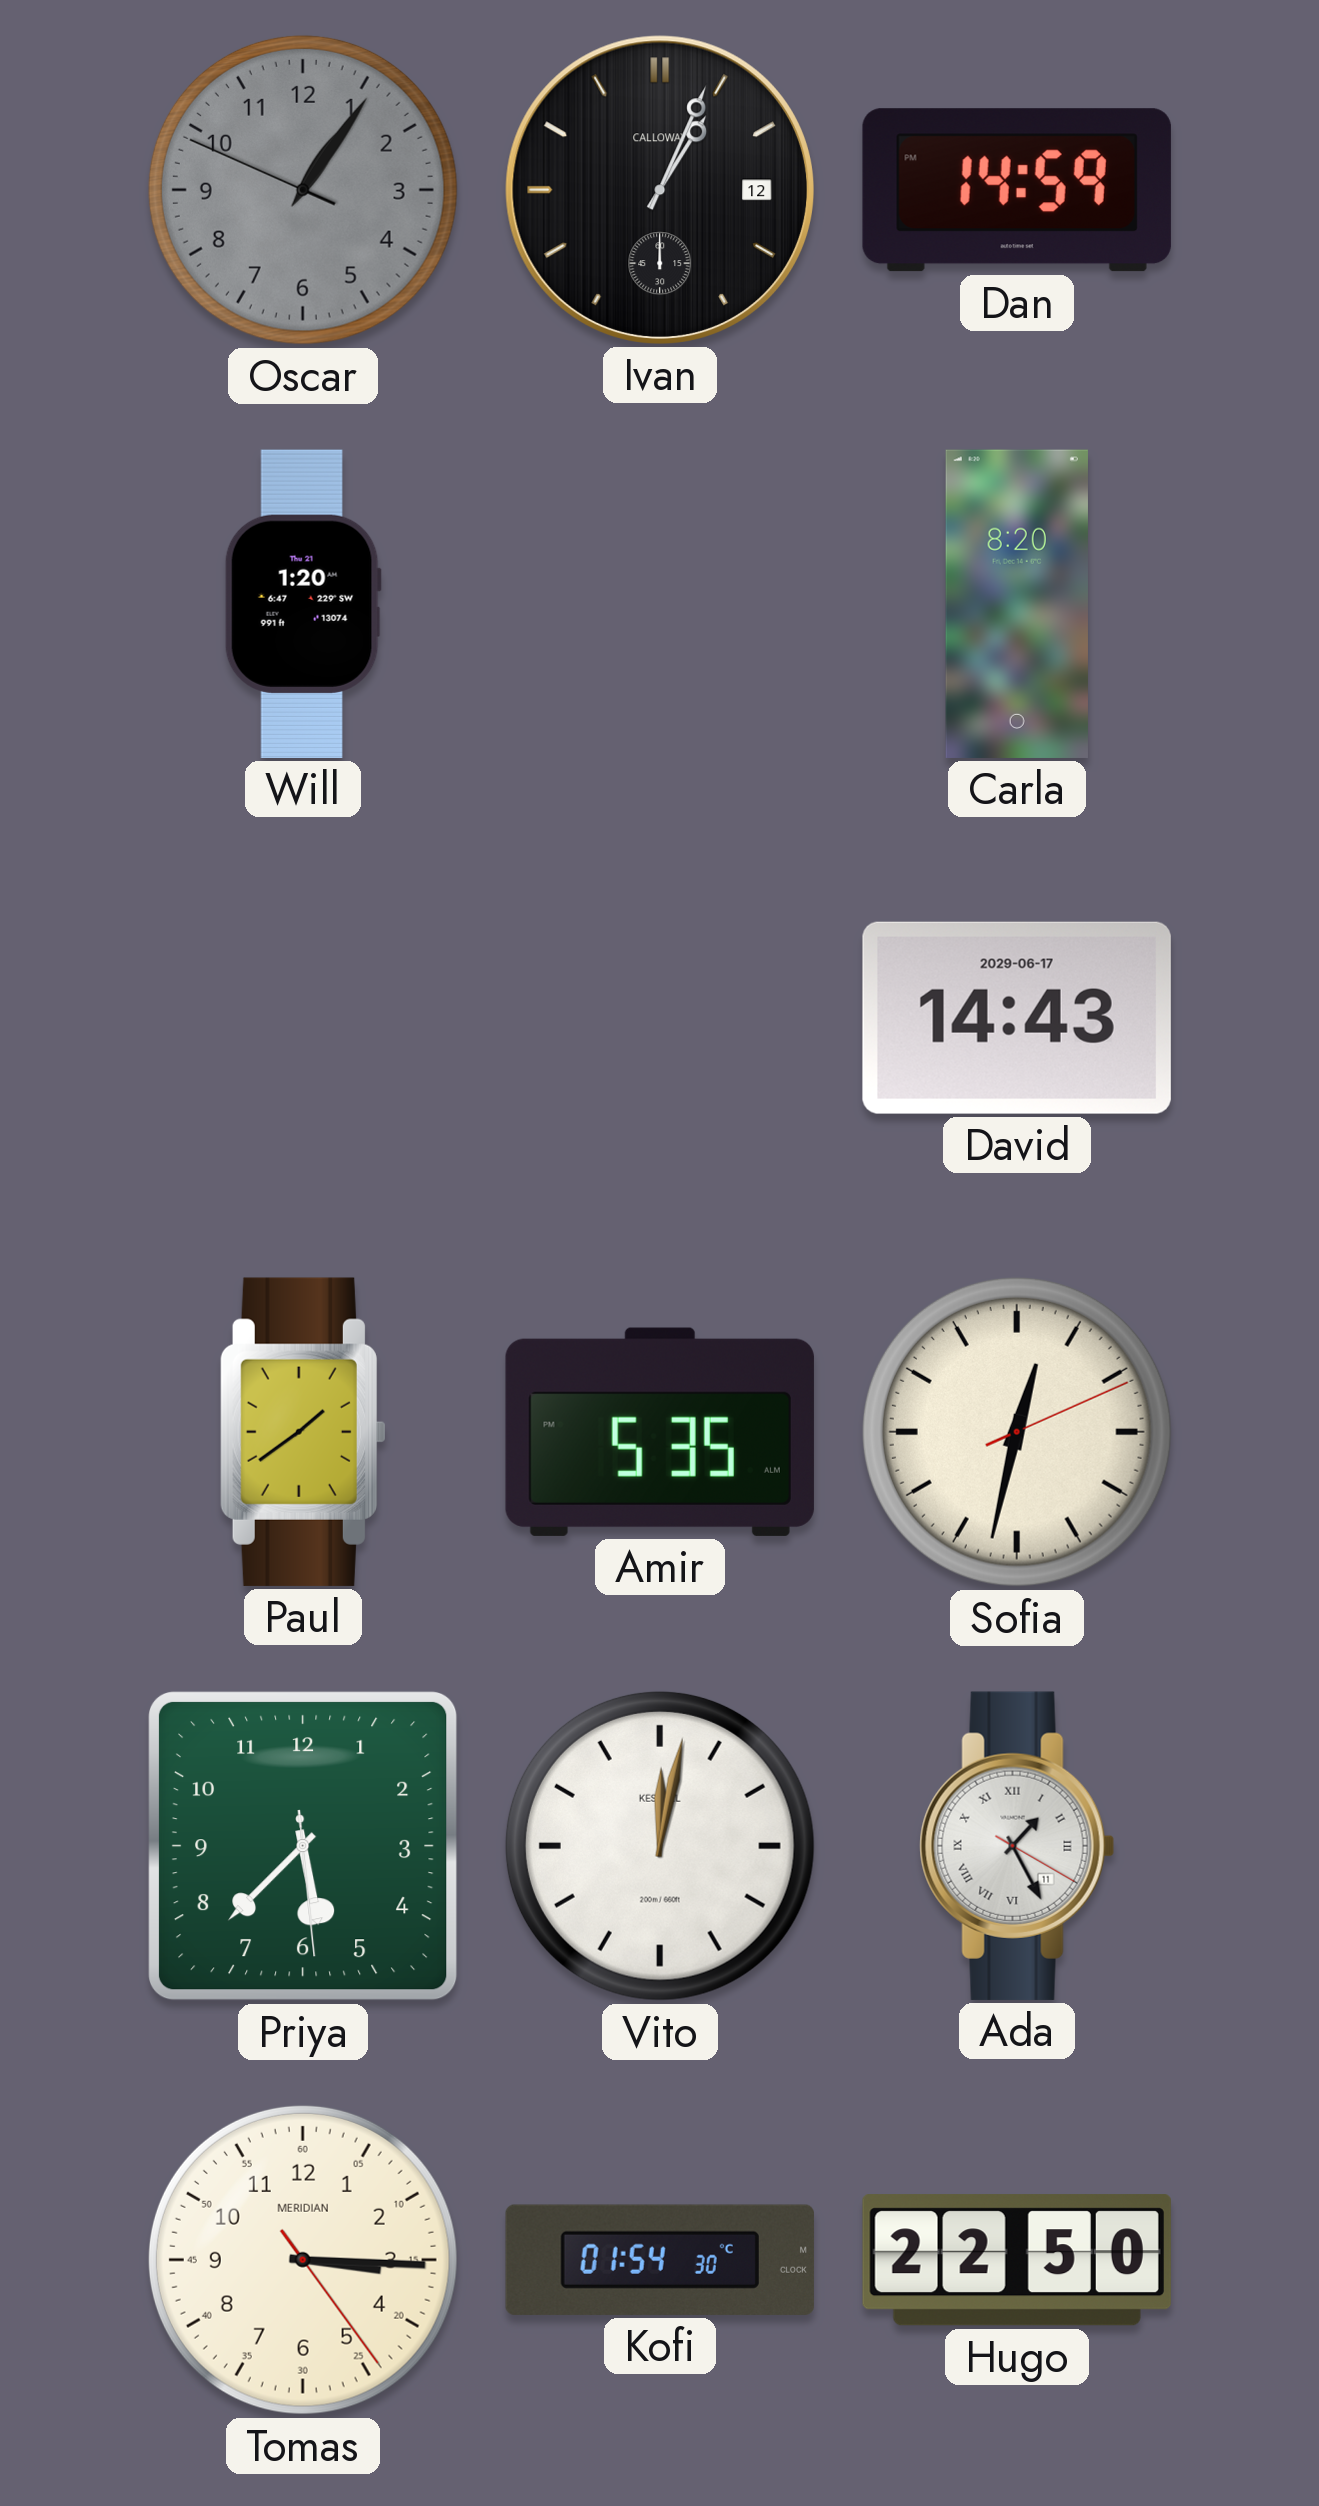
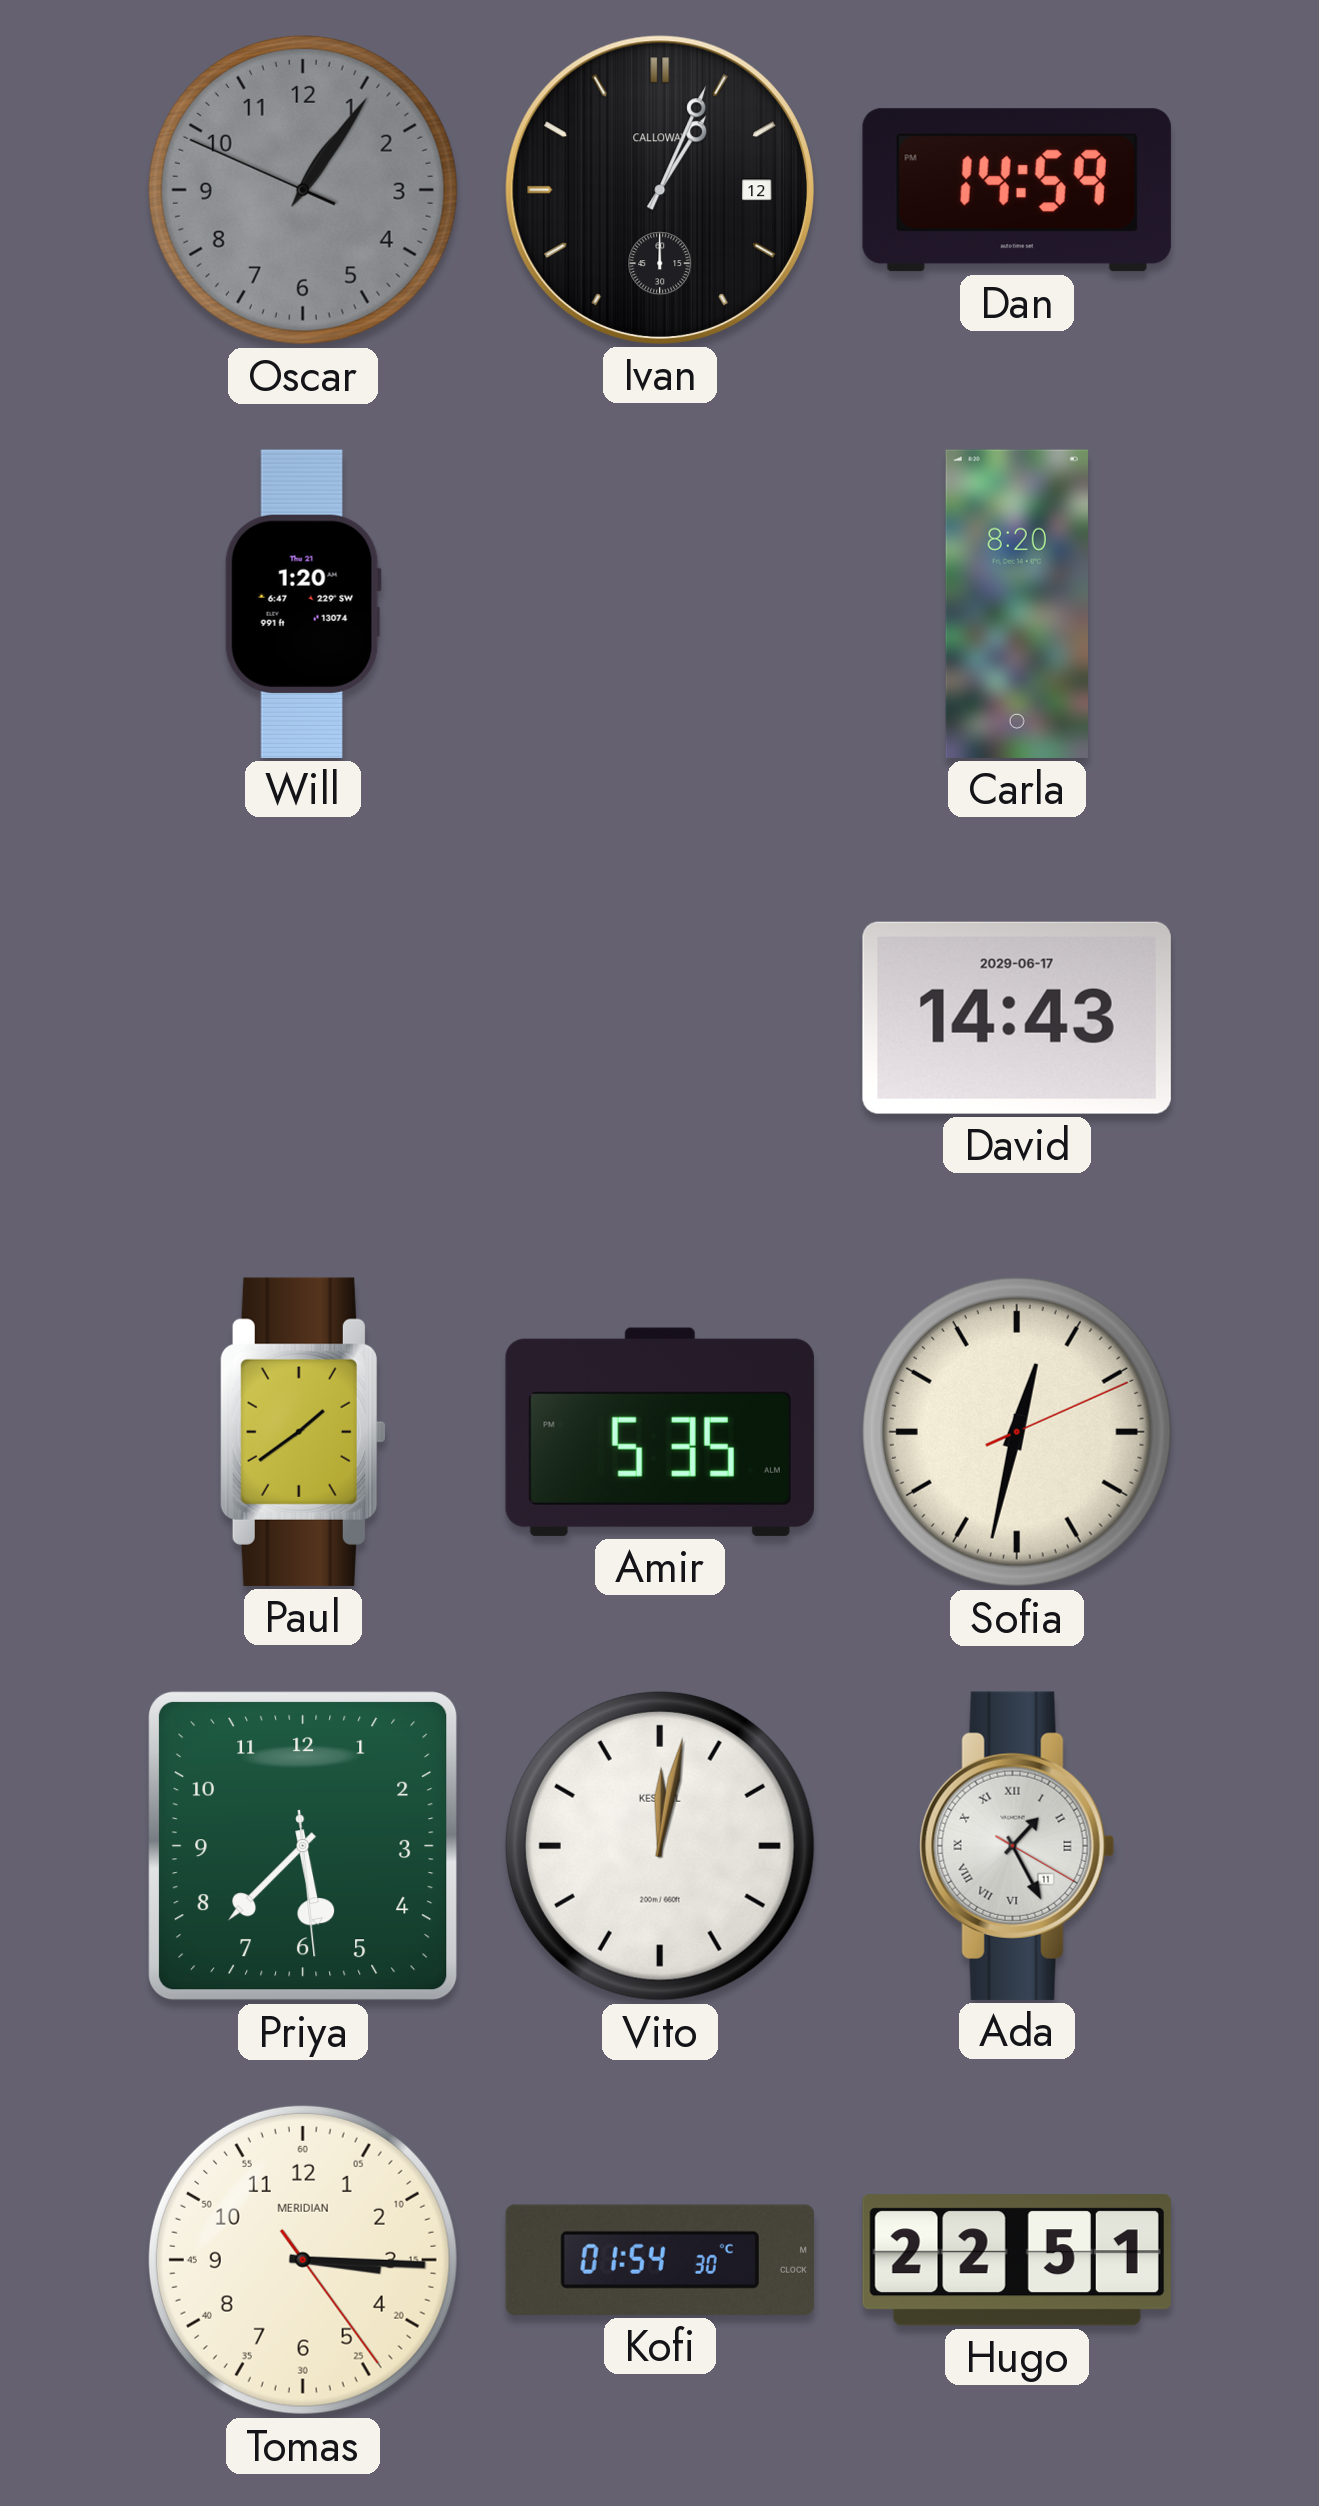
Hugo: 22:50 -> 22:51 (1017, 2260)
